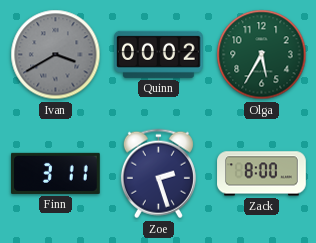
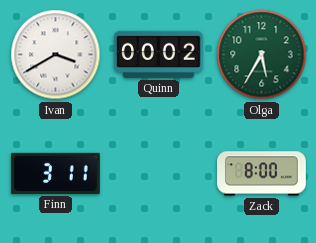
Ivan dial: grey -> white (56, 55)
Zoe: 2:27 -> none (158, 174)
